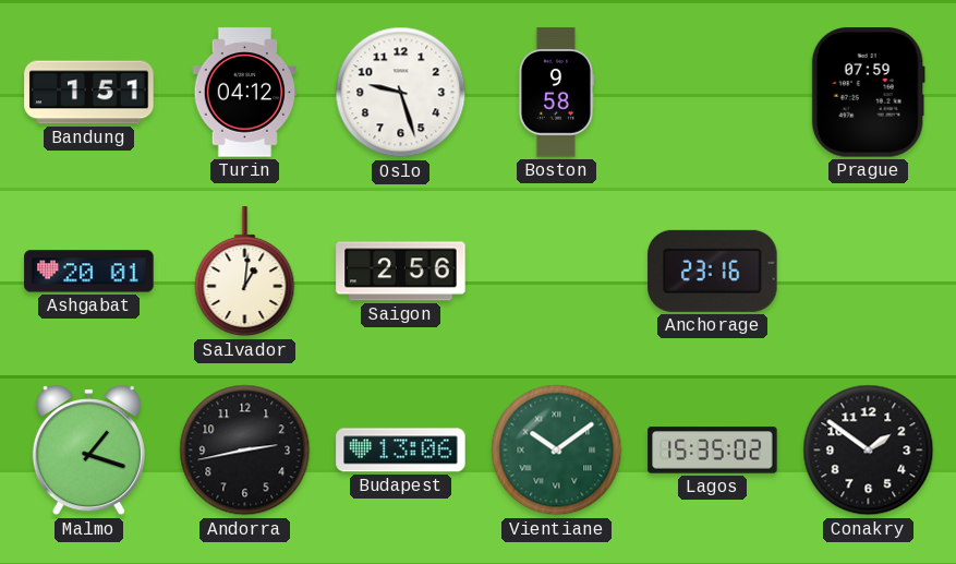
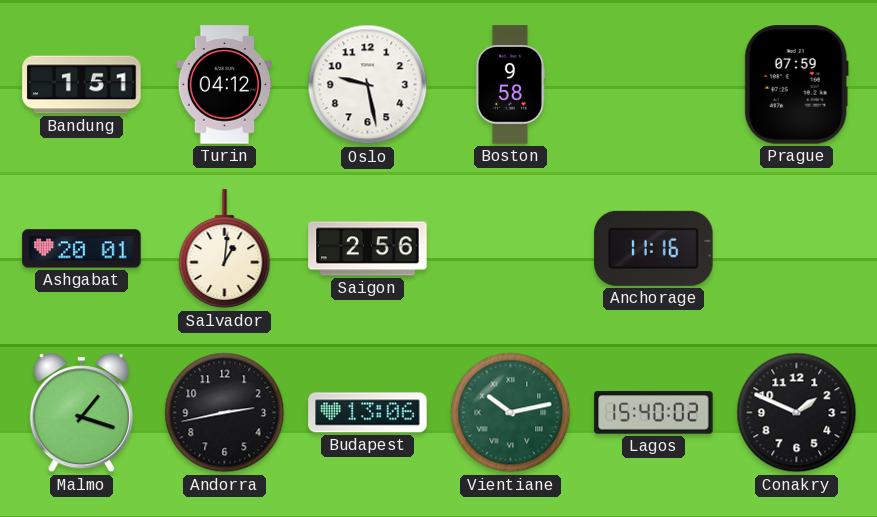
Oslo: 9:27 -> 9:28 (368, 85)
Anchorage: 23:16 -> 11:16 (654, 248)
Vientiane: 10:09 -> 10:13 (511, 413)
Lagos: 15:35 -> 15:40 (654, 413)
Conakry: 1:51 -> 1:49 (797, 413)
